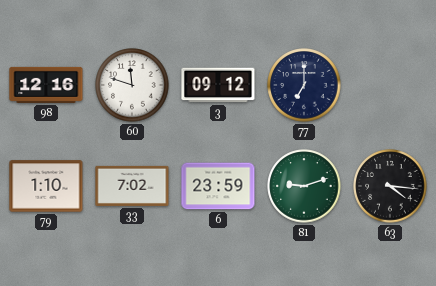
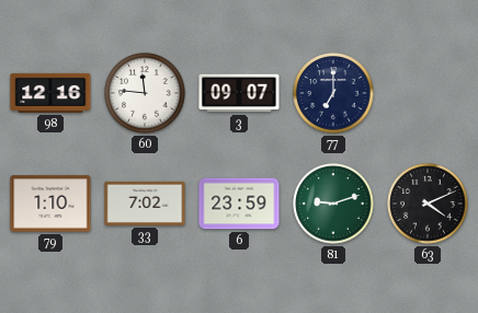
60: 11:48 -> 11:46 (145, 93)
3: 09:12 -> 09:07 (239, 93)
63: 4:16 -> 4:11 (428, 204)
